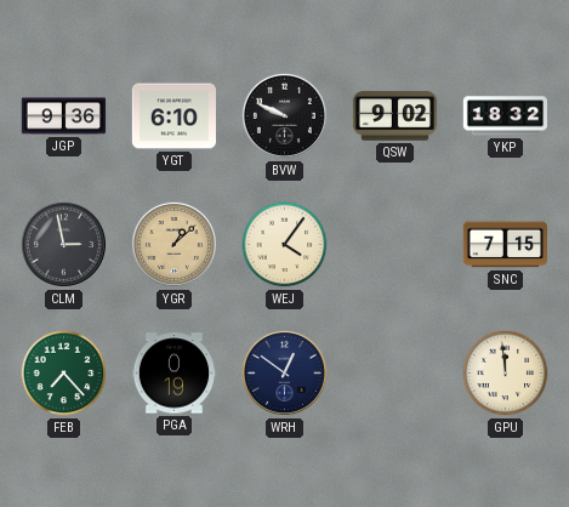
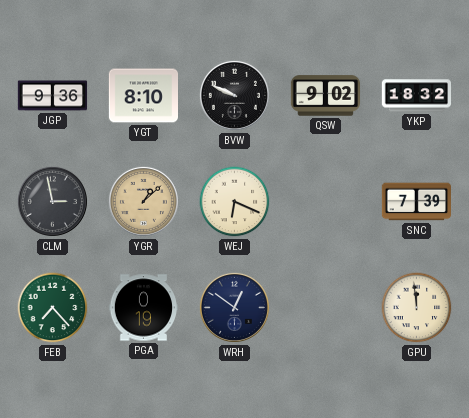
YGT: 6:10 -> 8:10 (143, 96)
WEJ: 4:06 -> 6:19 (235, 202)
SNC: 7:15 -> 7:39 (416, 202)
